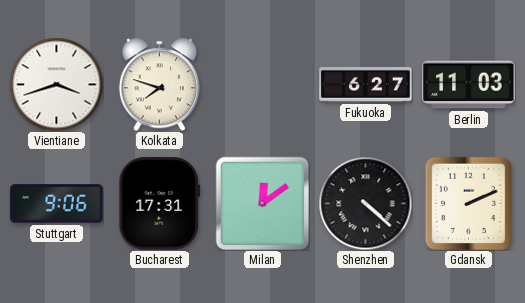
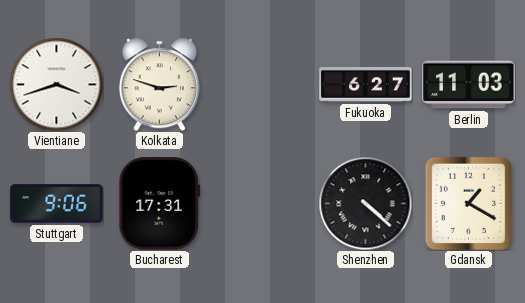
Kolkata: 7:48 -> 2:48 (159, 84)
Milan: 12:09 -> none (262, 203)
Gdansk: 2:11 -> 1:20 (469, 203)
